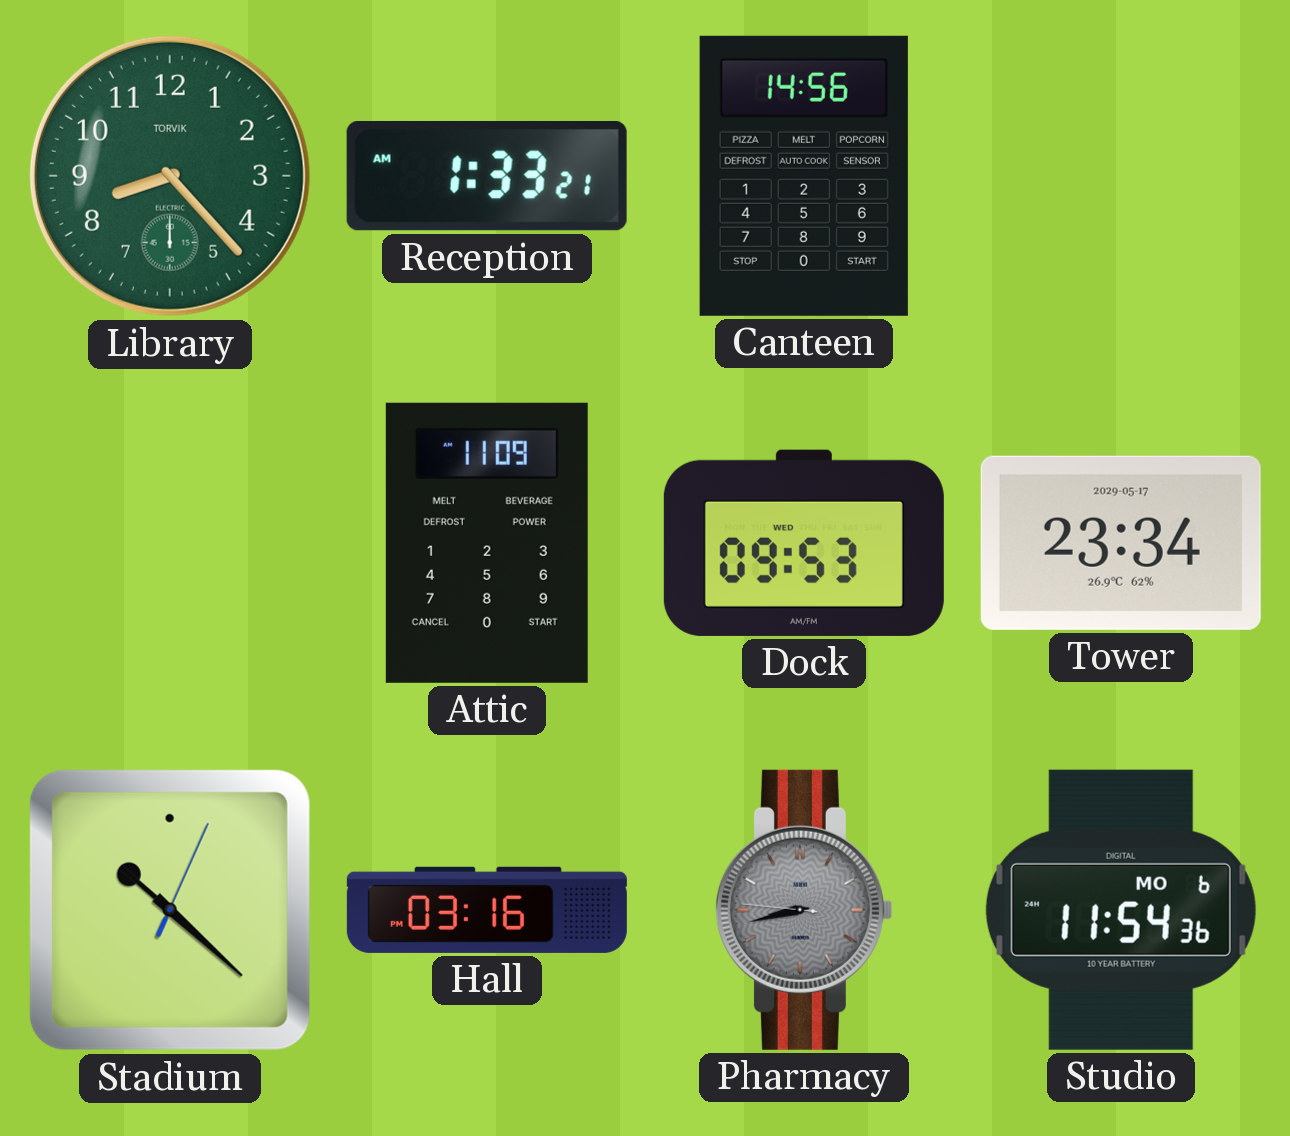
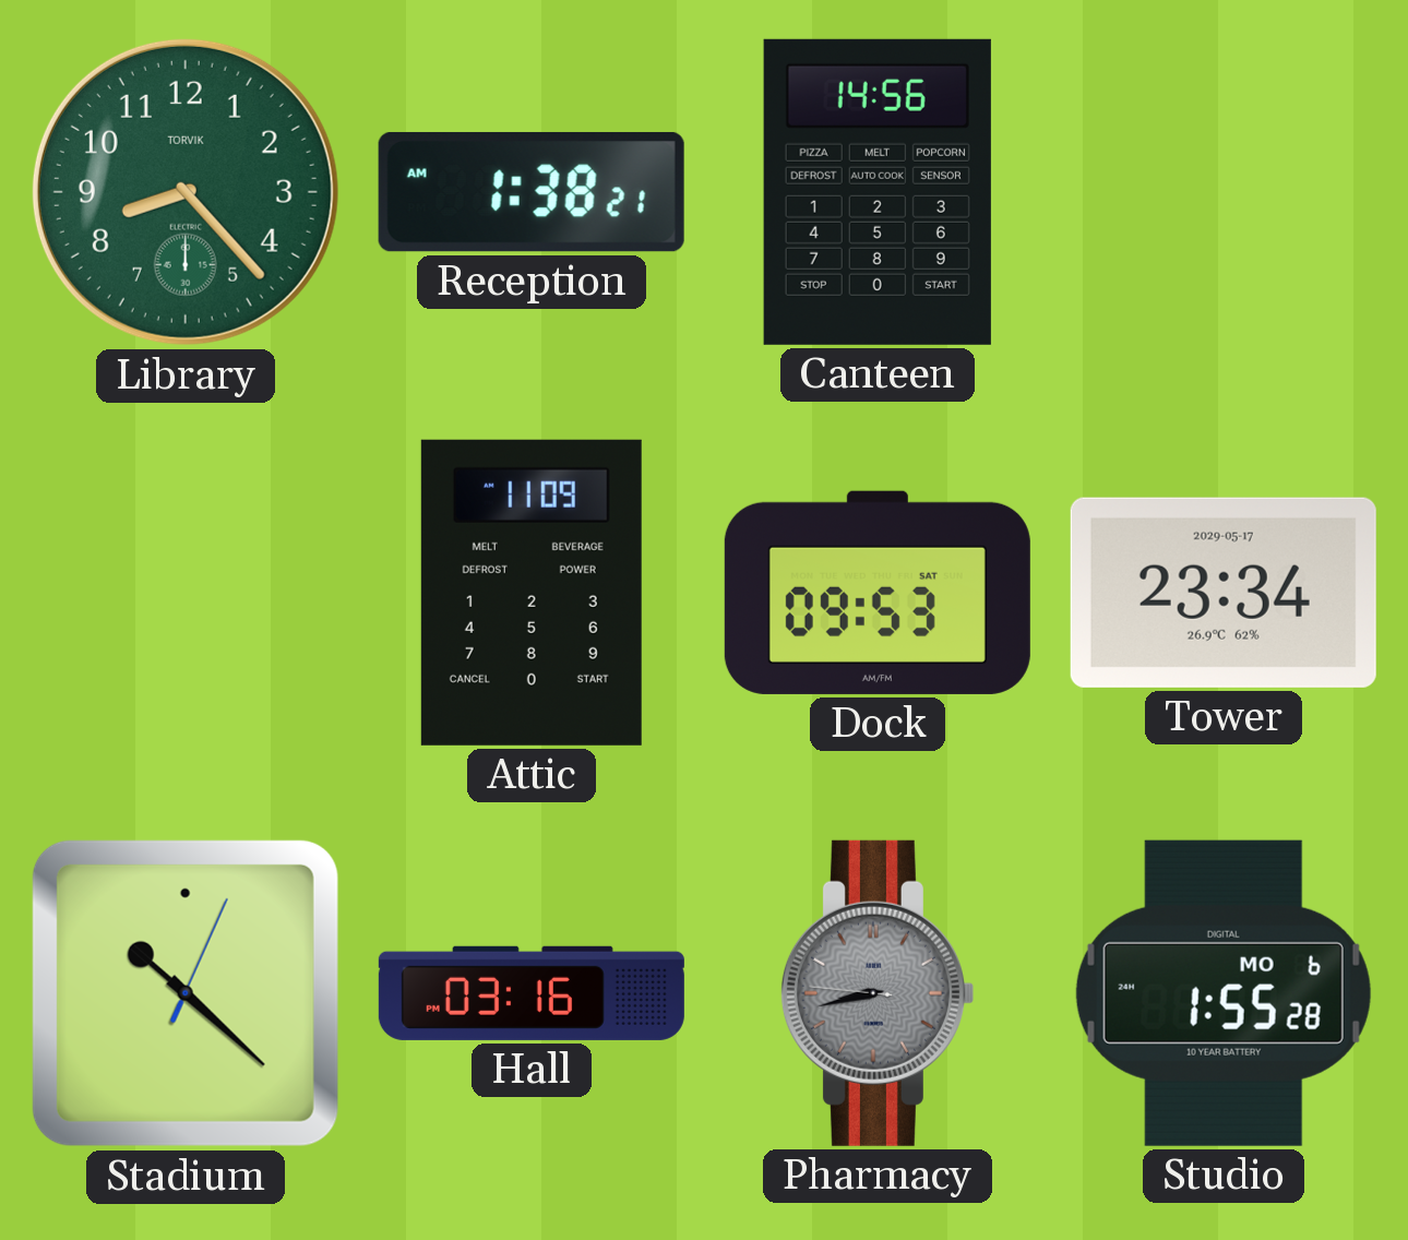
Reception: 1:33 -> 1:38 (532, 192)
Dock date: WED -> SAT (878, 593)
Studio: 11:54 -> 1:55 (1224, 993)
